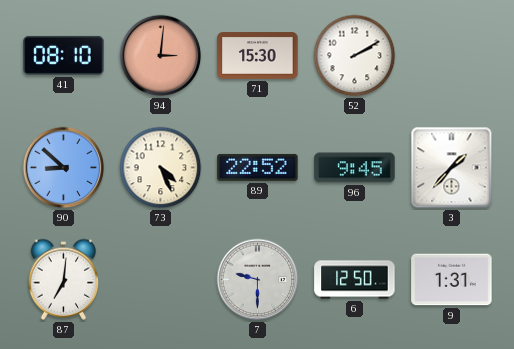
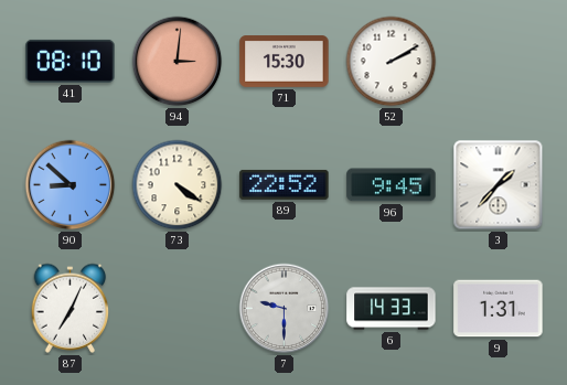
73: 4:26 -> 4:21 (178, 185)
87: 7:01 -> 7:04 (71, 308)
6: 12:50 -> 14:33 (392, 309)
